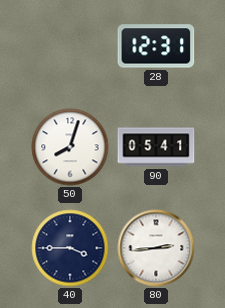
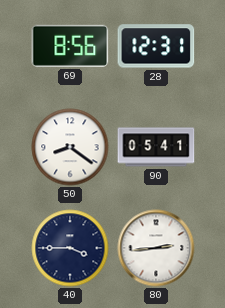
69: none -> 8:56 (70, 46)
50: 8:03 -> 8:21 (70, 147)
